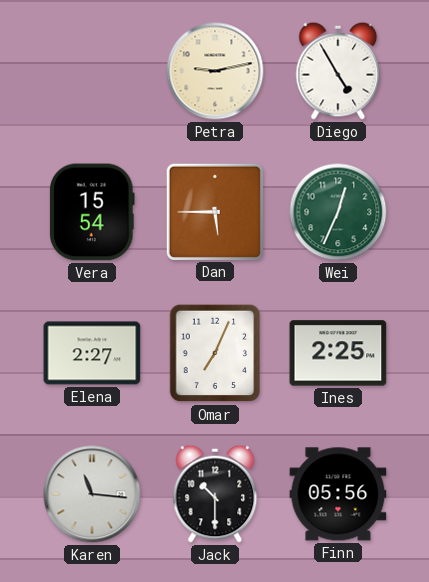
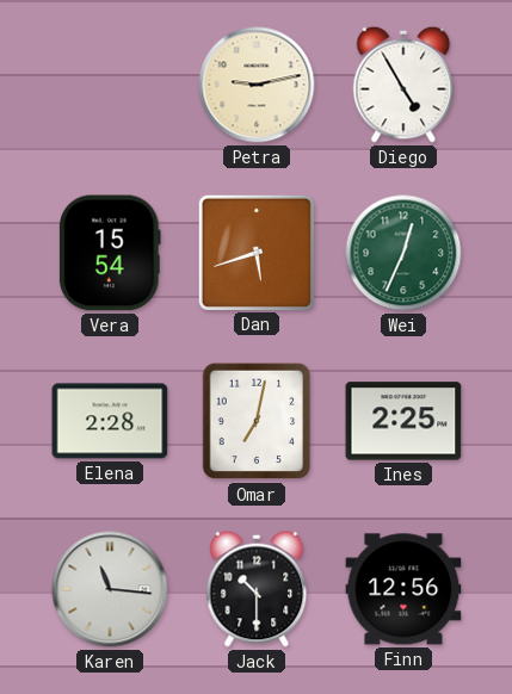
Dan: 5:45 -> 5:42 (255, 252)
Elena: 2:27 -> 2:28 (110, 421)
Omar: 7:04 -> 7:02 (257, 421)
Finn: 05:56 -> 12:56 (403, 589)
